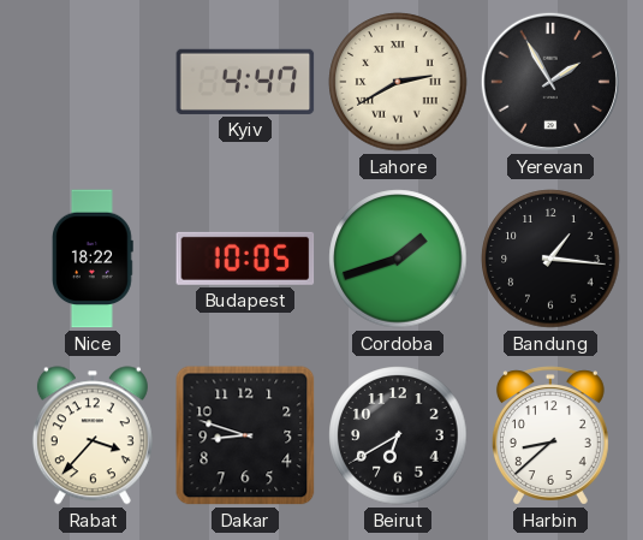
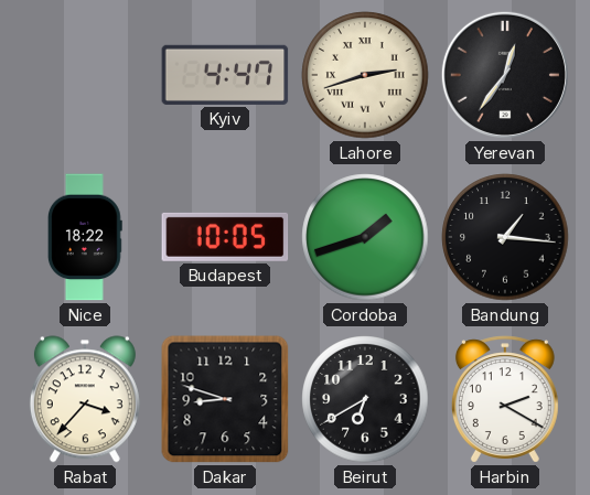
Lahore: 2:40 -> 2:42 (365, 75)
Yerevan: 1:55 -> 12:36 (505, 75)
Harbin: 8:38 -> 2:20 (505, 399)
